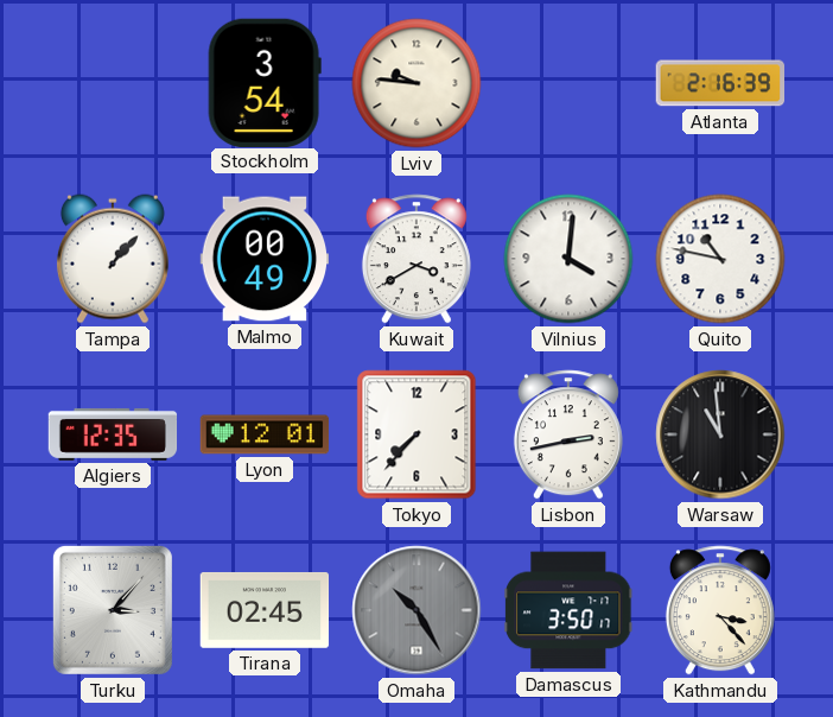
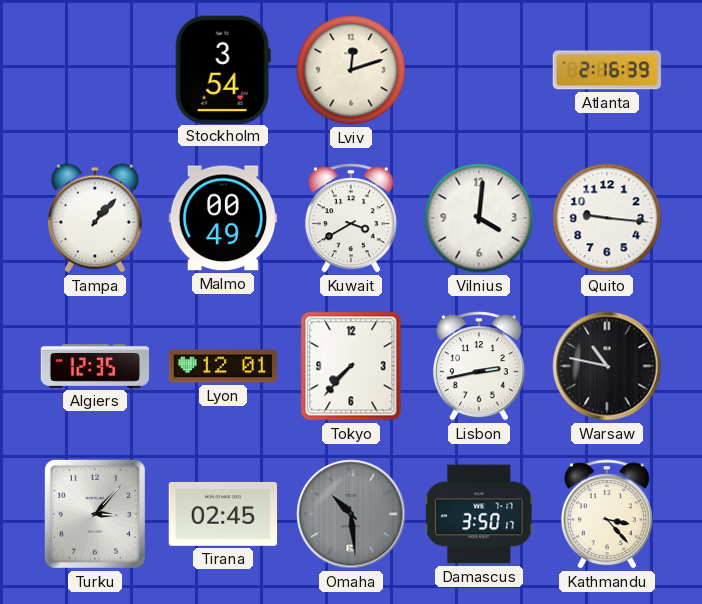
Lviv: 9:46 -> 12:12 (351, 70)
Quito: 10:47 -> 9:16 (607, 218)
Warsaw: 10:59 -> 10:47 (607, 366)
Omaha: 10:25 -> 10:29 (351, 514)
